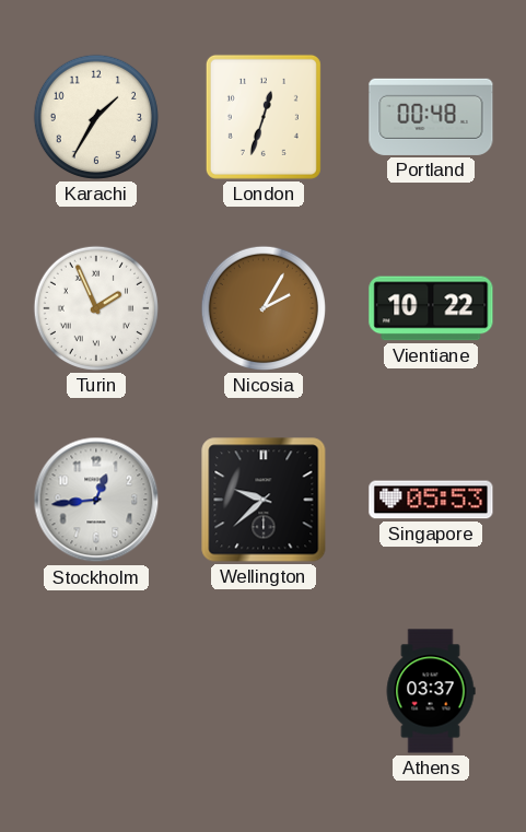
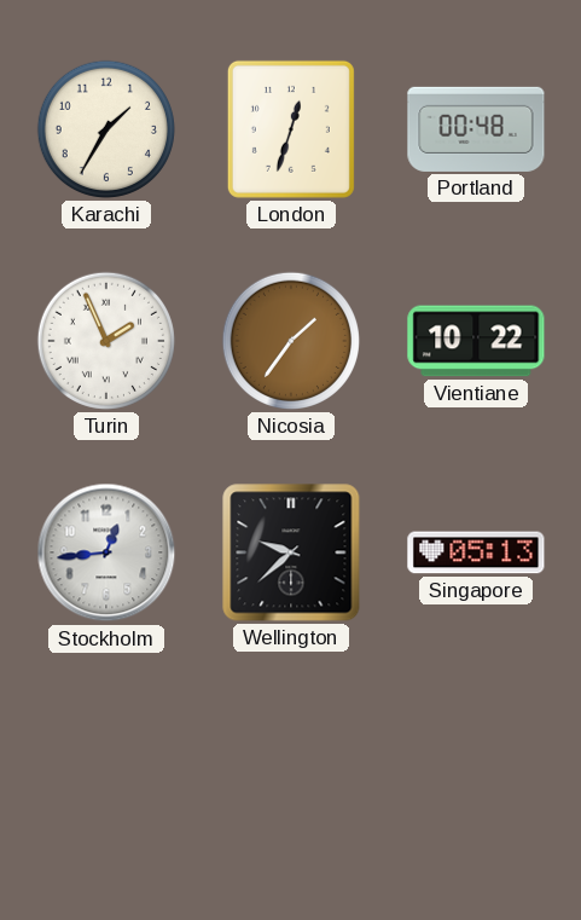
Nicosia: 2:05 -> 1:36 (291, 341)
Singapore: 05:53 -> 05:13 (476, 552)
Athens: 03:37 -> none (431, 691)
